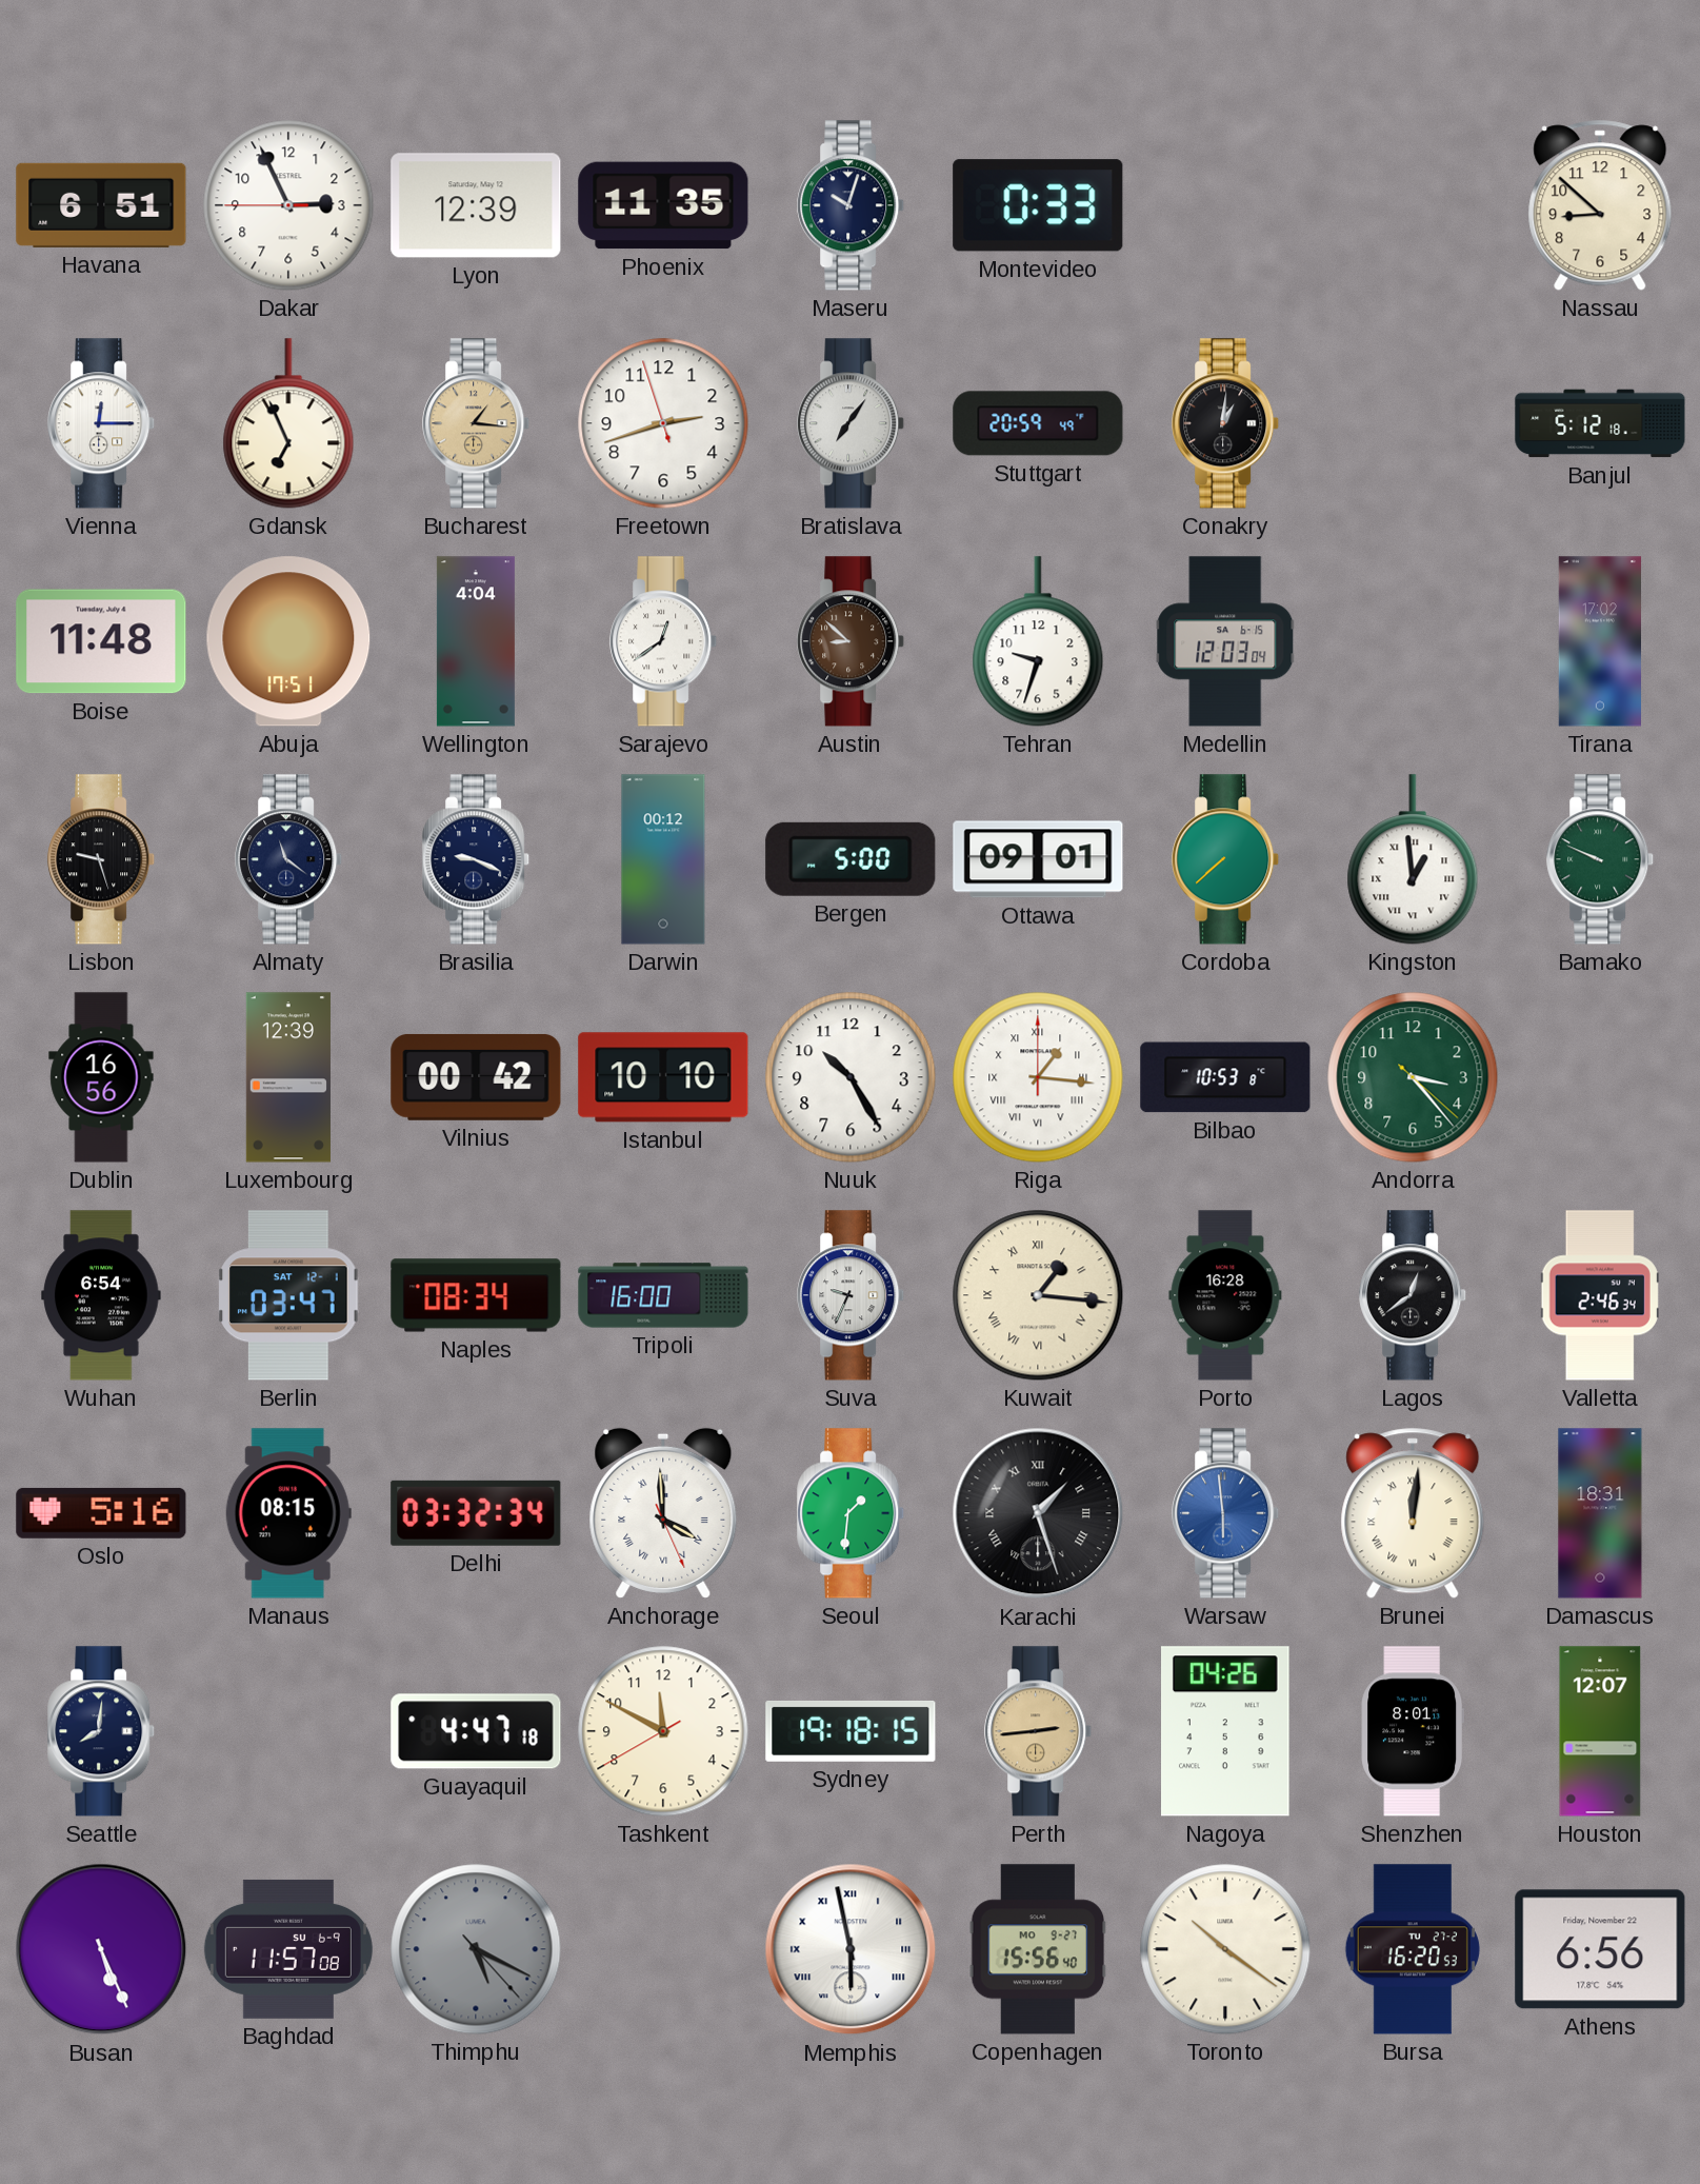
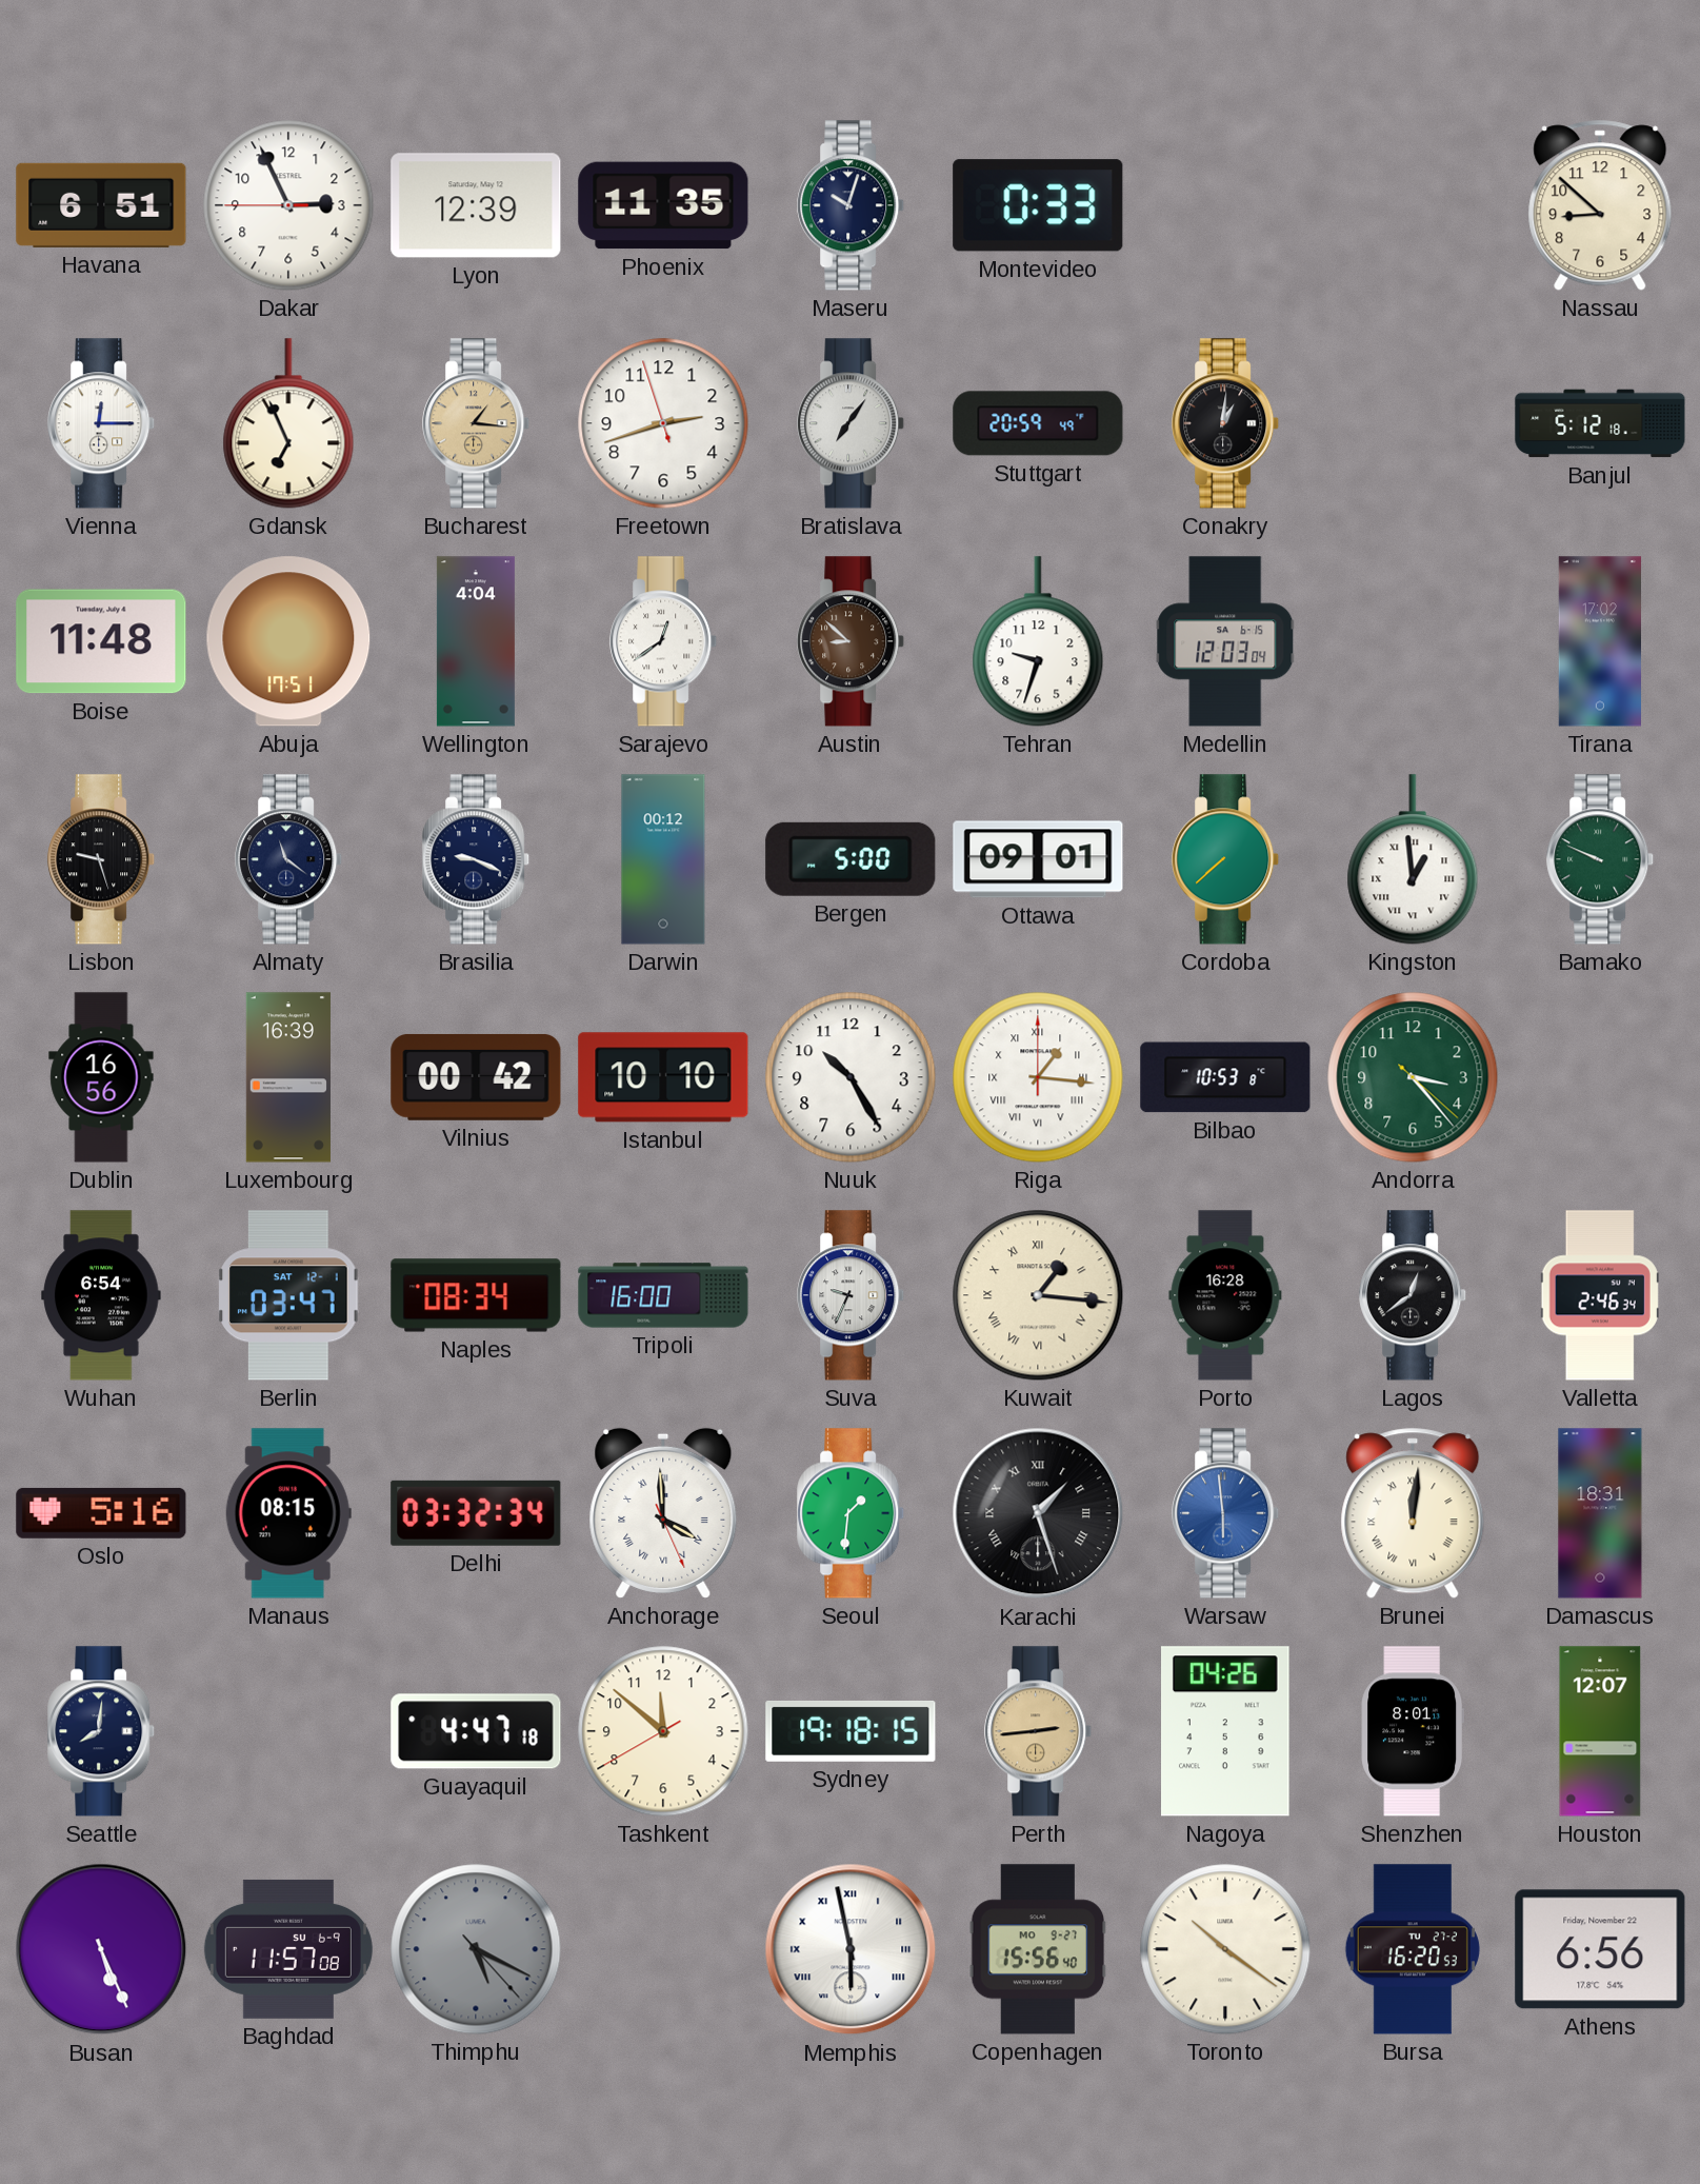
Luxembourg: 12:39 -> 16:39 (288, 1077)
Tashkent: 11:49 -> 11:51 (663, 1731)
